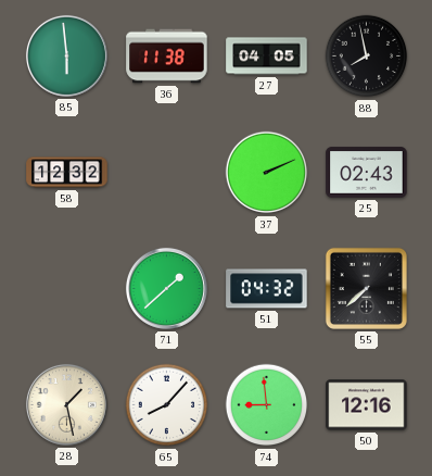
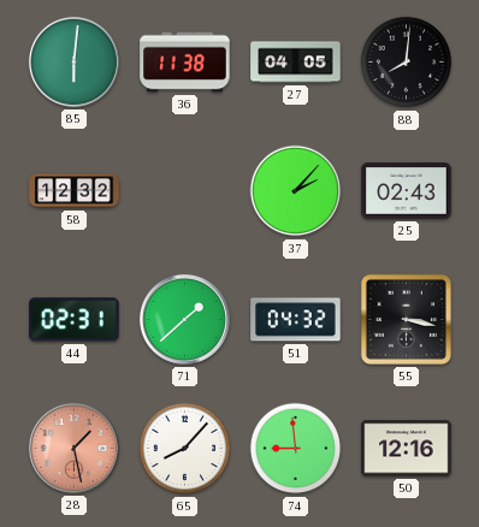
85: 5:59 -> 6:01 (73, 61)
88: 7:58 -> 8:01 (407, 63)
37: 2:11 -> 2:07 (296, 191)
44: none -> 02:31 (75, 320)
55: 7:38 -> 3:17 (406, 319)
28 dial: cream -> salmon (73, 448)
